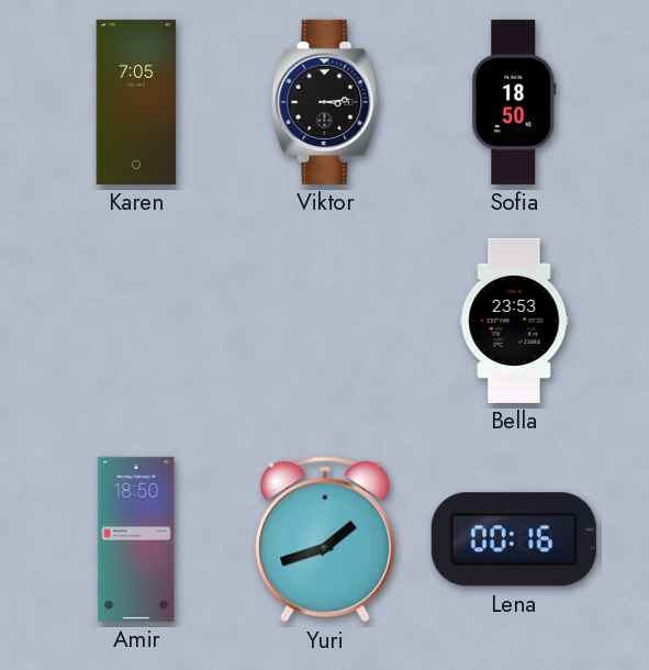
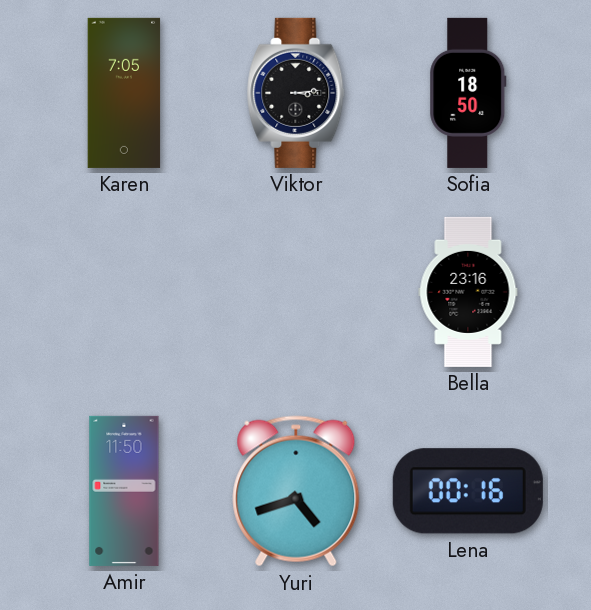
Bella: 23:53 -> 23:16 (468, 292)
Amir: 18:50 -> 11:50 (124, 491)
Yuri: 1:42 -> 4:42 (296, 491)
